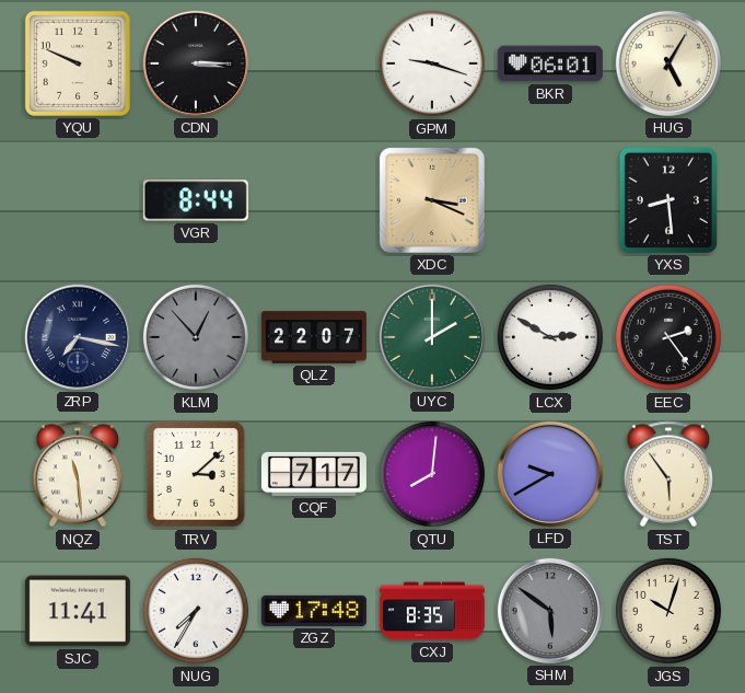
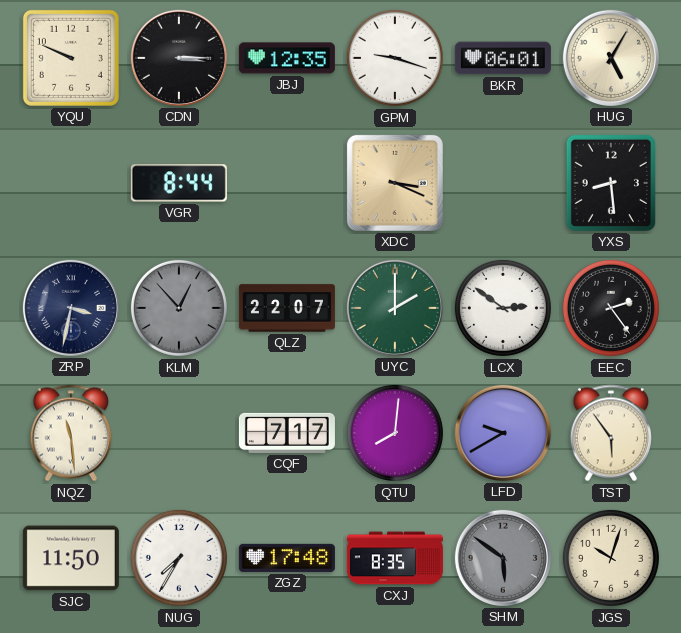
JBJ: none -> 12:35 (287, 58)
ZRP: 7:17 -> 3:32 (71, 308)
LCX: 2:50 -> 2:51 (503, 308)
TRV: 3:08 -> none (196, 474)
SJC: 11:41 -> 11:50 (71, 558)
